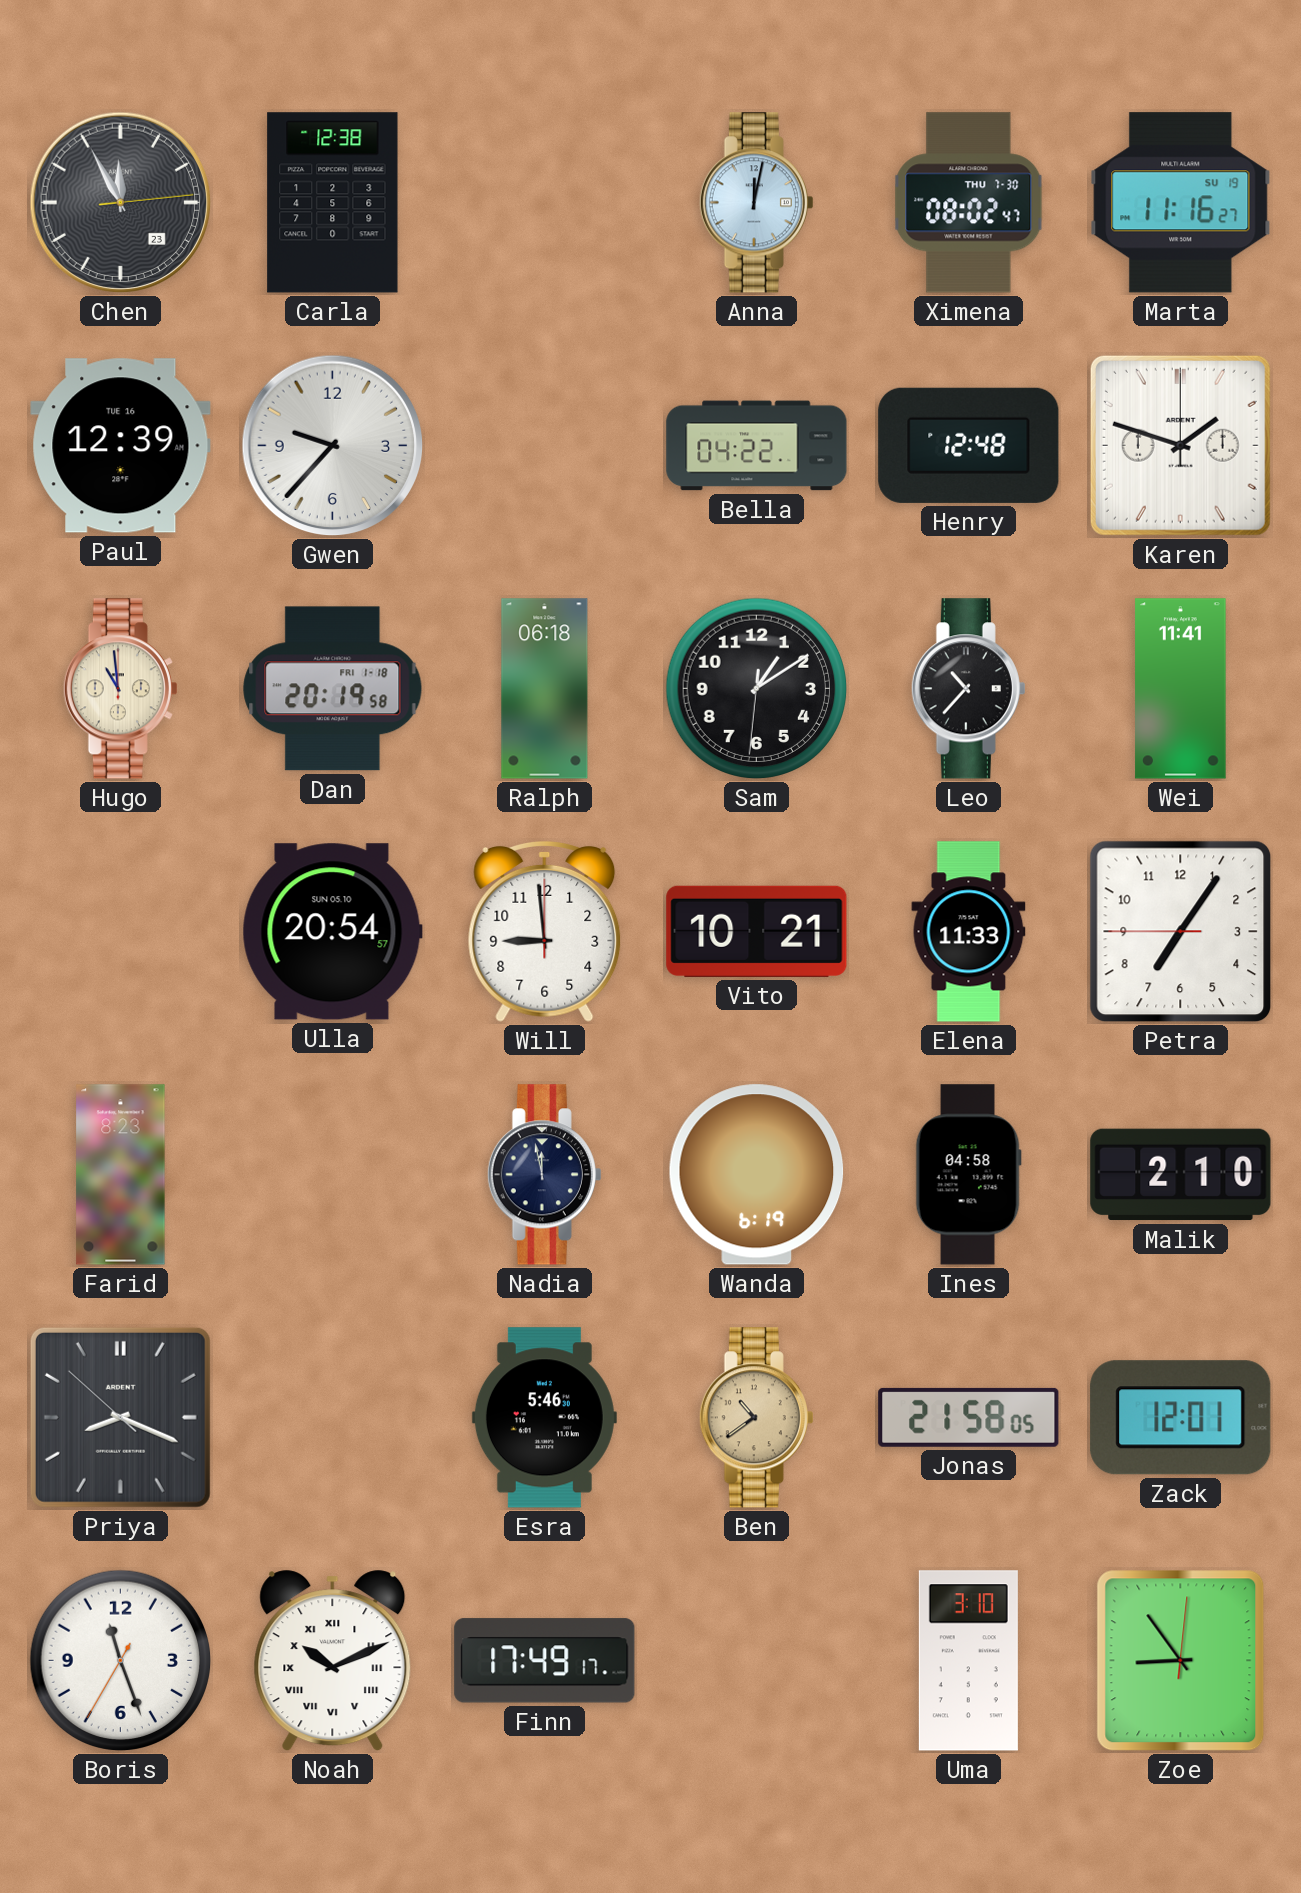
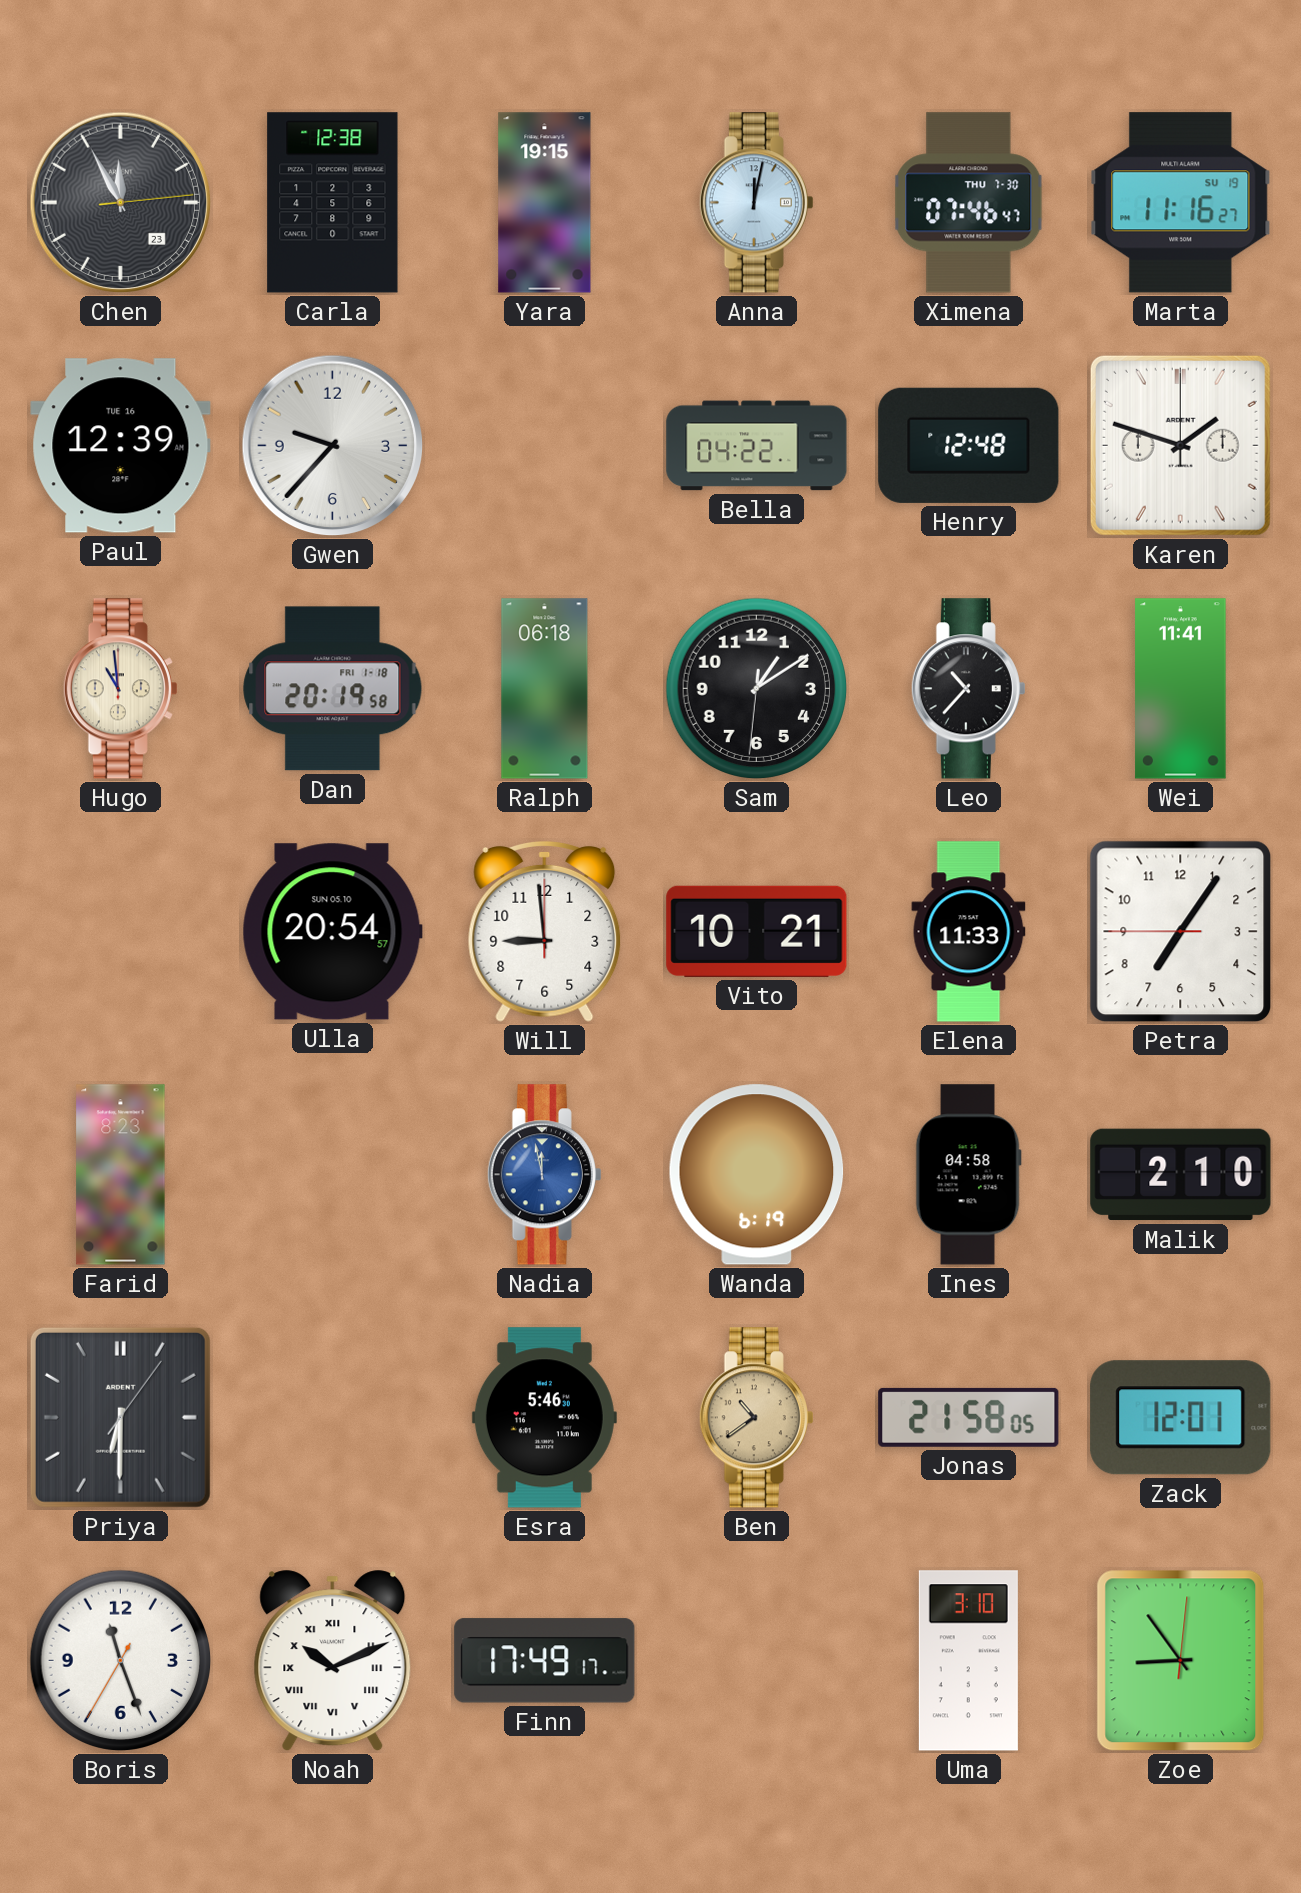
Yara: none -> 19:15 (545, 203)
Ximena: 08:02 -> 07:46 (969, 203)
Nadia dial: navy -> blue (544, 1175)
Priya: 8:18 -> 6:30 (120, 1417)
